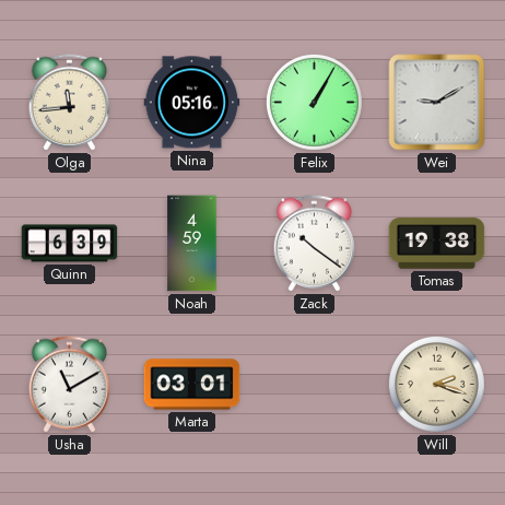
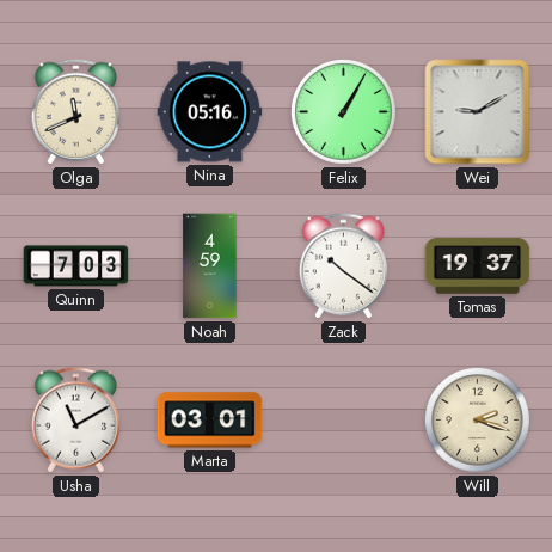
Olga: 11:44 -> 11:41 (75, 112)
Quinn: 6:39 -> 7:03 (76, 266)
Tomas: 19:38 -> 19:37 (478, 266)
